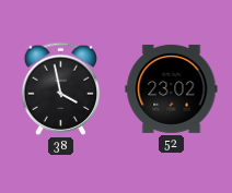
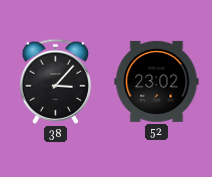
38: 3:58 -> 3:07 (56, 81)
